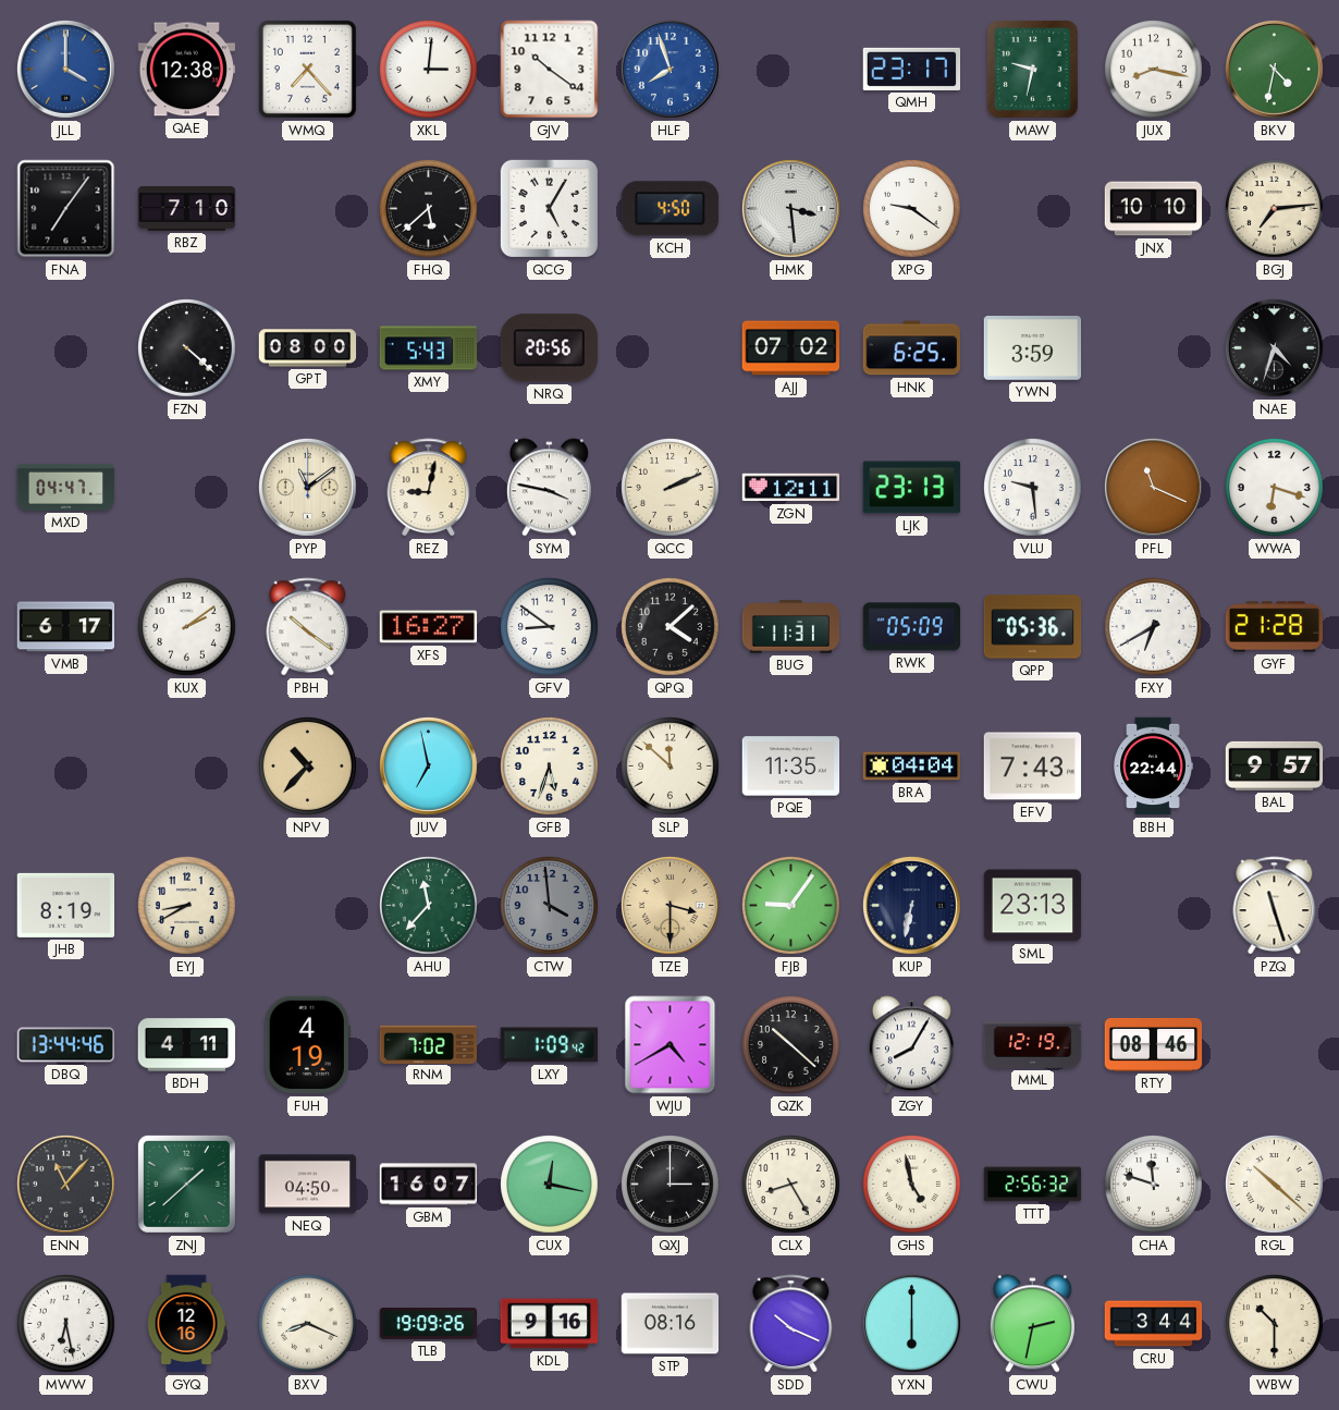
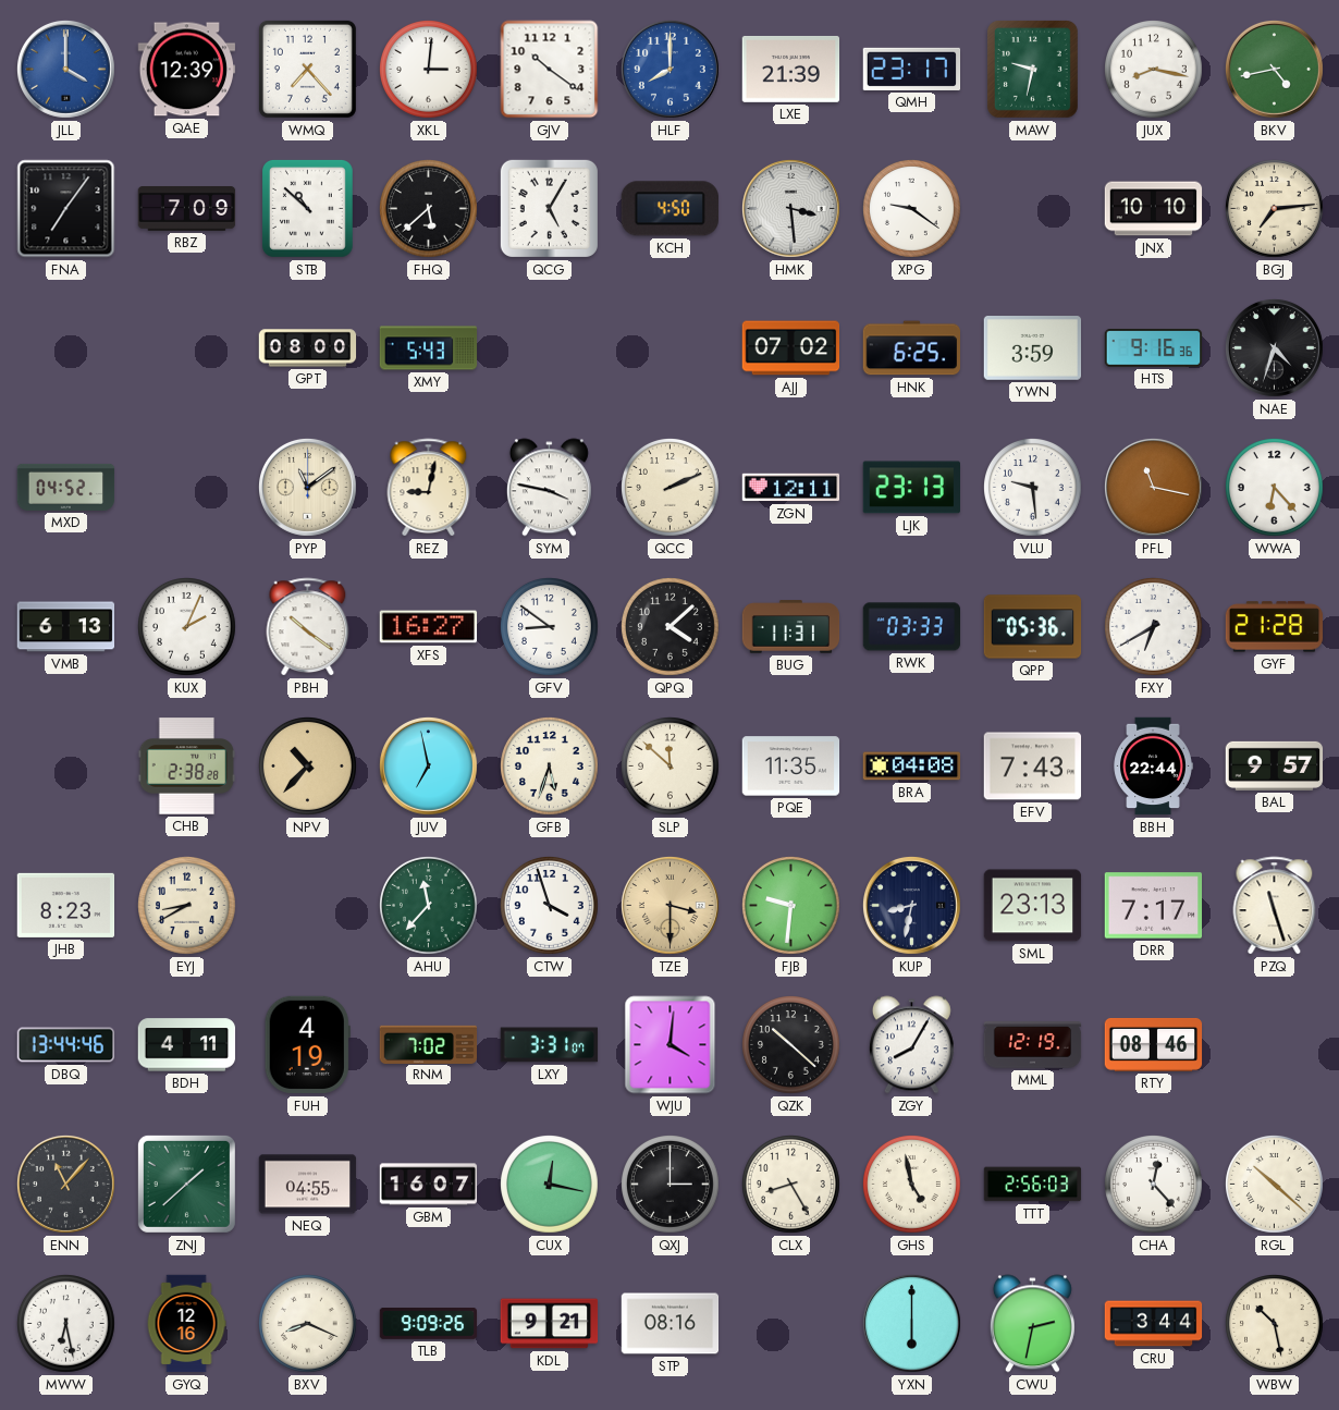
QAE: 12:38 -> 12:39 (187, 70)
HLF: 7:57 -> 8:00 (671, 70)
LXE: none -> 21:39 (791, 69)
BKV: 4:32 -> 4:43 (1275, 70)
RBZ: 7:10 -> 7:09 (187, 209)
STB: none -> 10:52 (307, 208)
FZN: 4:22 -> none (187, 348)
NRQ: 20:56 -> none (549, 348)
HTS: none -> 9:16 (1154, 348)
MXD: 04:47 -> 04:52 (66, 487)
PFL: 11:19 -> 11:17 (1154, 488)
WWA: 6:18 -> 6:23 (1275, 488)
VMB: 6:17 -> 6:13 (66, 627)
KUX: 2:09 -> 2:04 (187, 627)
RWK: 05:09 -> 03:33 (912, 627)
CHB: none -> 2:38 (187, 767)
BRA: 04:04 -> 04:08 (912, 767)
JHB: 8:19 -> 8:23 (66, 905)
CTW: 3:59 -> 3:57 (550, 906)
CTW dial: grey -> white (550, 906)
FJB: 9:06 -> 9:31 (791, 906)
KUP: 6:32 -> 8:32 (912, 906)
DRR: none -> 7:17 (1154, 906)
LXY: 1:09 -> 3:31 (550, 1045)
WJU: 4:40 -> 4:01 (671, 1045)
NEQ: 04:50 -> 04:55 (308, 1185)
TTT: 2:56:32 -> 2:56:03 (1033, 1185)
CHA: 11:48 -> 12:23 (1154, 1185)
TLB: 19:09 -> 9:09 (429, 1324)
KDL: 9:16 -> 9:21 (550, 1324)
SDD: 10:19 -> none (791, 1324)
WBW: 10:30 -> 10:28 (1275, 1324)
